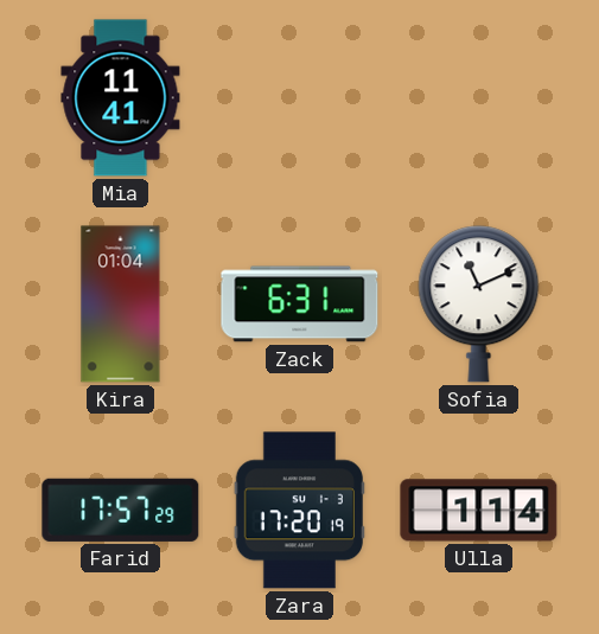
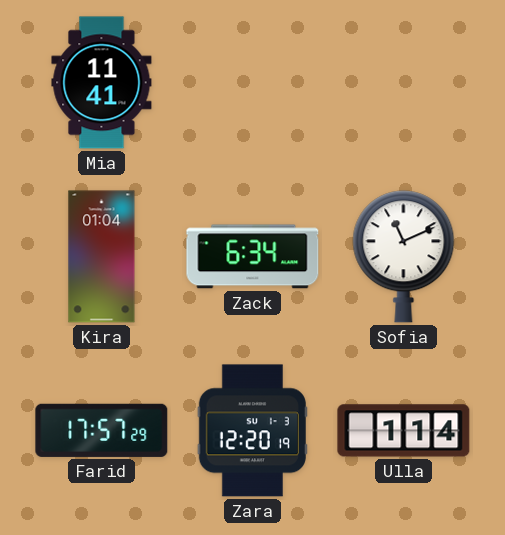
Zack: 6:31 -> 6:34 (253, 257)
Zara: 17:20 -> 12:20 (252, 431)
